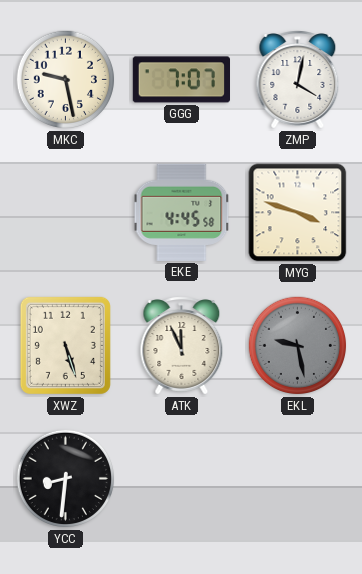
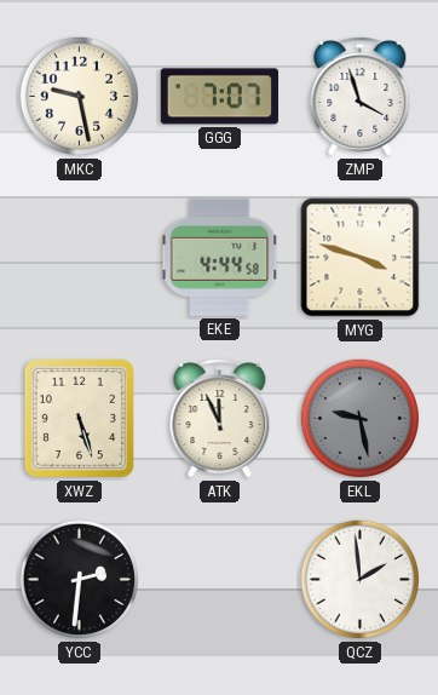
ZMP: 4:02 -> 3:57 (361, 97)
EKE: 4:45 -> 4:44 (220, 257)
YCC: 8:31 -> 2:31 (80, 580)
QCZ: none -> 1:59 (361, 580)
